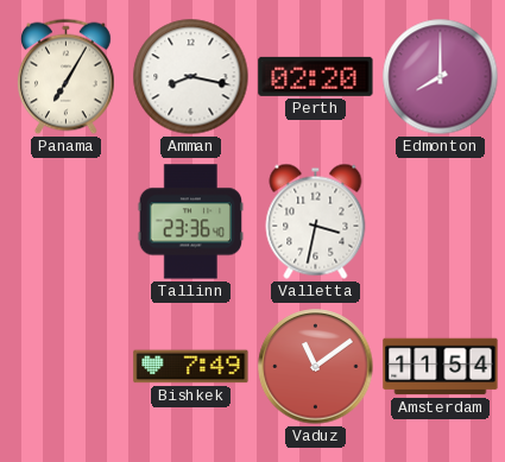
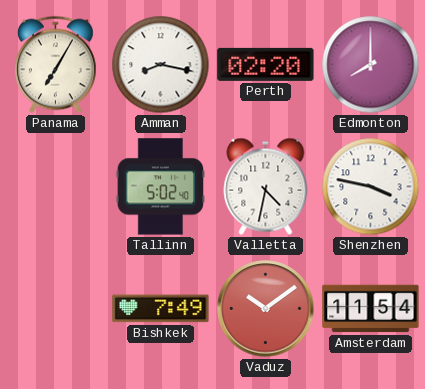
Tallinn: 23:36 -> 5:02 (161, 187)
Valletta: 3:32 -> 4:32 (266, 186)
Shenzhen: none -> 3:47 (371, 187)
Vaduz: 11:09 -> 10:09 (266, 309)
